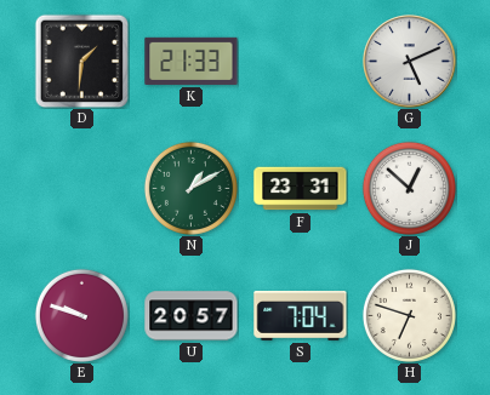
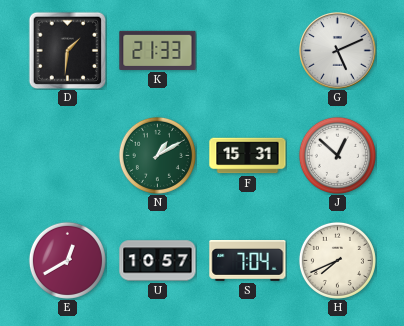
F: 23:31 -> 15:31 (248, 156)
E: 9:48 -> 12:40 (67, 260)
U: 20:57 -> 10:57 (158, 261)
H: 6:48 -> 7:41 (337, 260)
